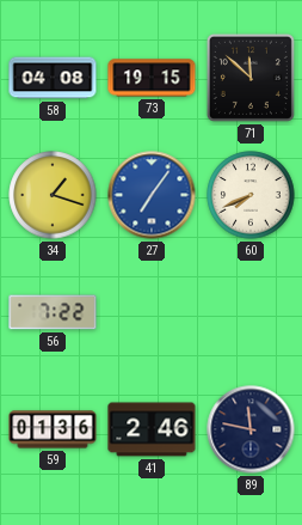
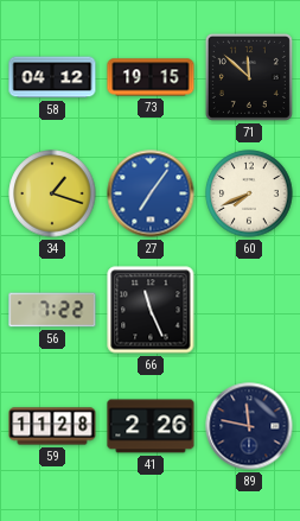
58: 04:08 -> 04:12 (52, 77)
66: none -> 11:26 (151, 310)
59: 01:36 -> 11:28 (52, 426)
41: 2:46 -> 2:26 (151, 426)
